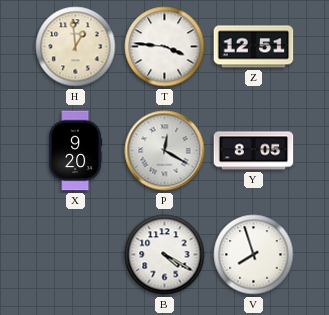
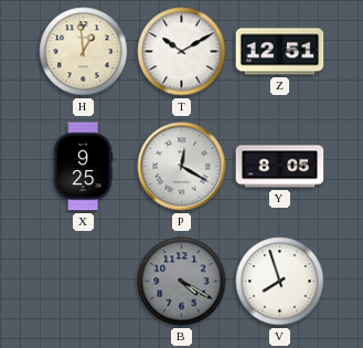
T: 3:46 -> 10:10 (182, 52)
X: 9:20 -> 9:25 (83, 167)
B dial: white -> grey (182, 282)
